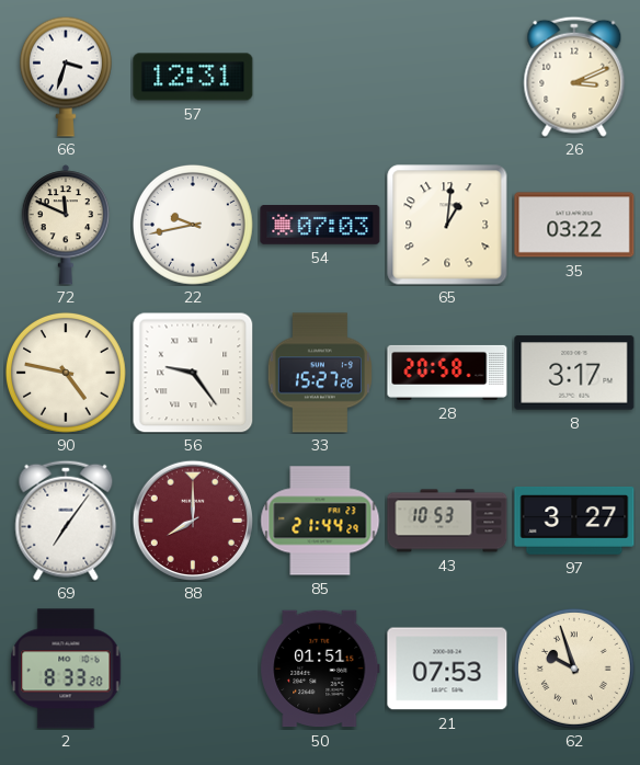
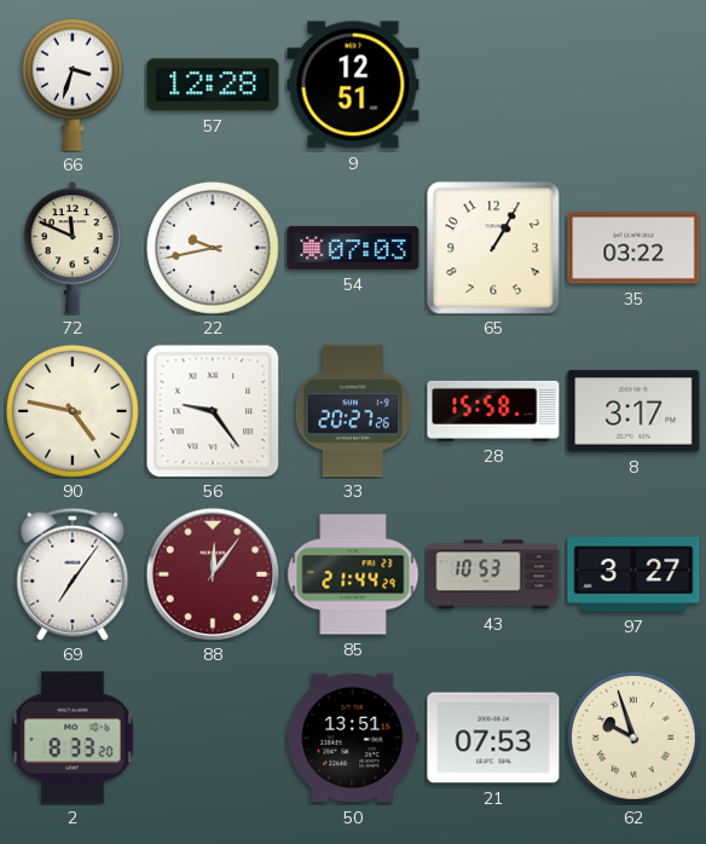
57: 12:31 -> 12:28 (213, 85)
9: none -> 12:51 (353, 85)
26: 3:11 -> none (574, 77)
65: 1:01 -> 1:05 (493, 248)
33: 15:27 -> 20:27 (353, 411)
28: 20:58 -> 15:58 (493, 411)
88: 8:00 -> 12:06 (212, 573)
50: 01:51 -> 13:51 (353, 738)
